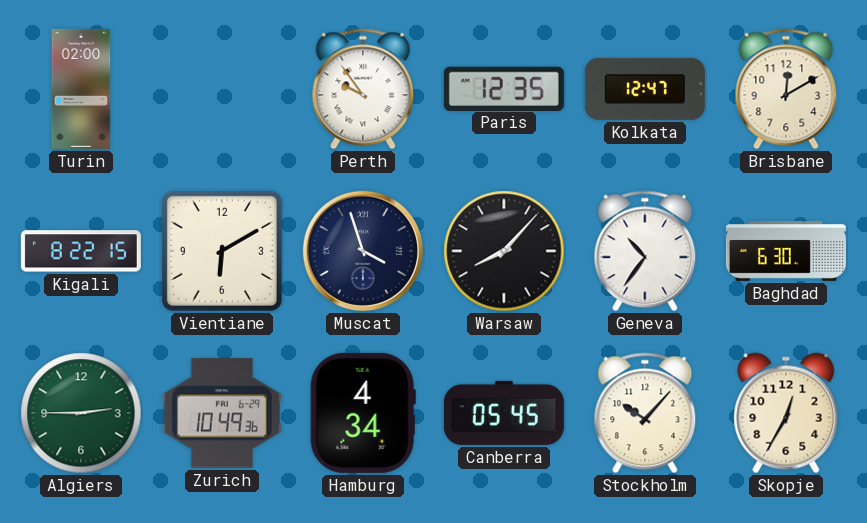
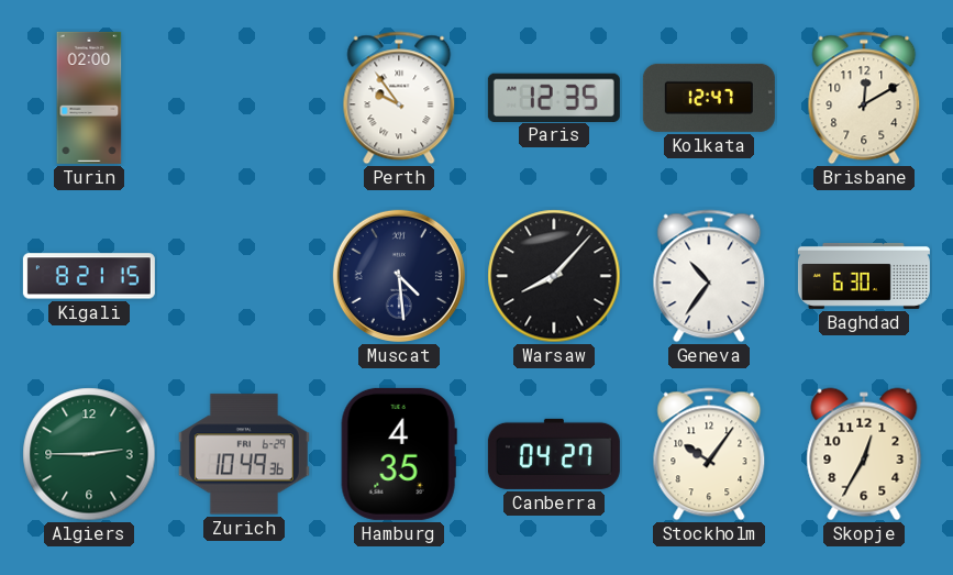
Kigali: 8:22 -> 8:21 (89, 276)
Vientiane: 6:10 -> none (222, 251)
Muscat: 3:57 -> 4:29 (399, 276)
Hamburg: 4:34 -> 4:35 (399, 454)
Canberra: 05:45 -> 04:27 (554, 454)
Stockholm: 10:07 -> 10:06 (709, 454)
